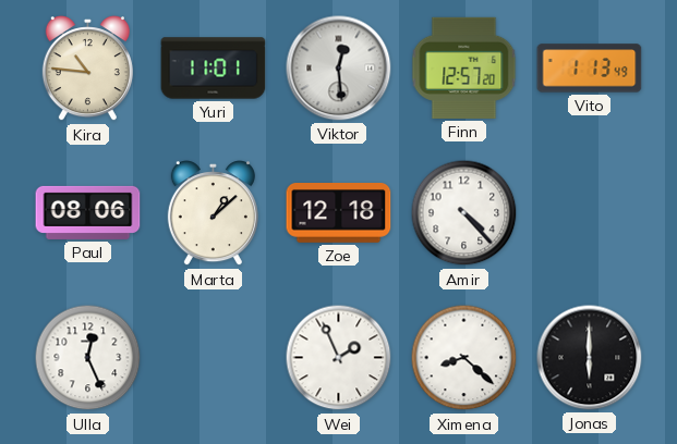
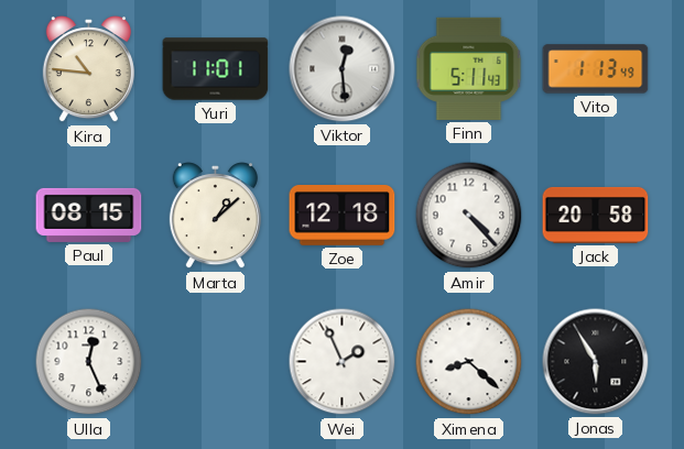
Finn: 12:57 -> 5:11 (469, 68)
Paul: 08:06 -> 08:15 (89, 215)
Jack: none -> 20:58 (596, 215)
Jonas: 6:00 -> 5:55 (596, 362)
